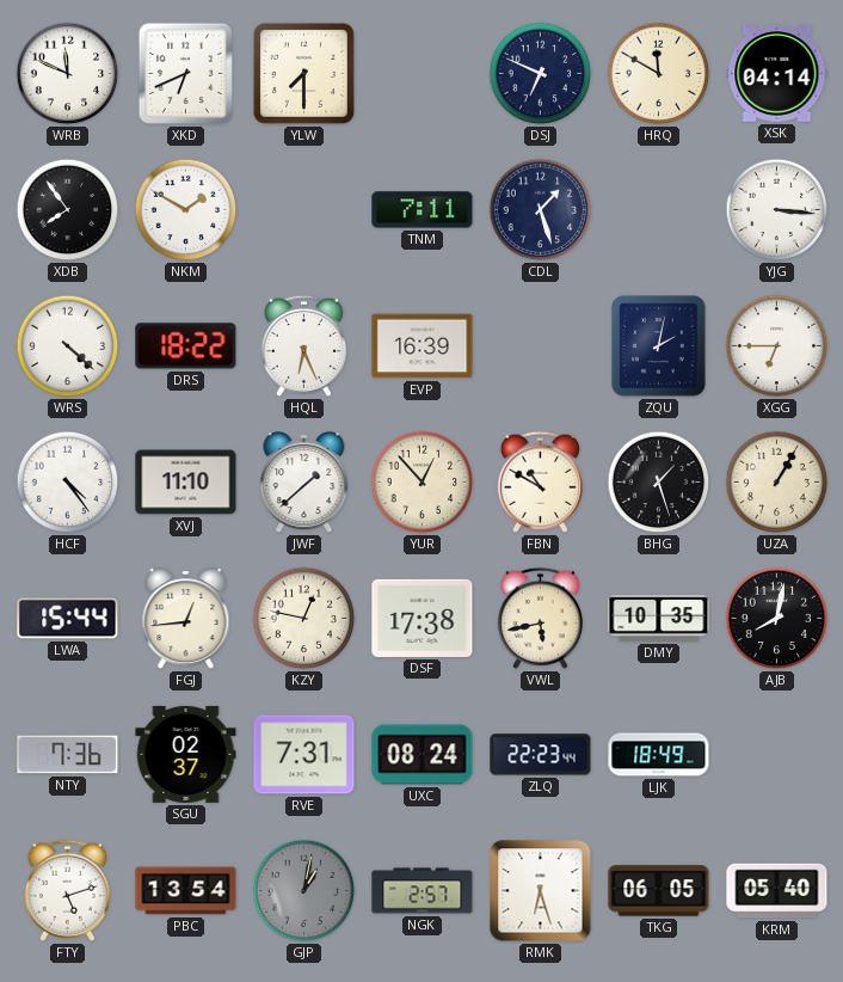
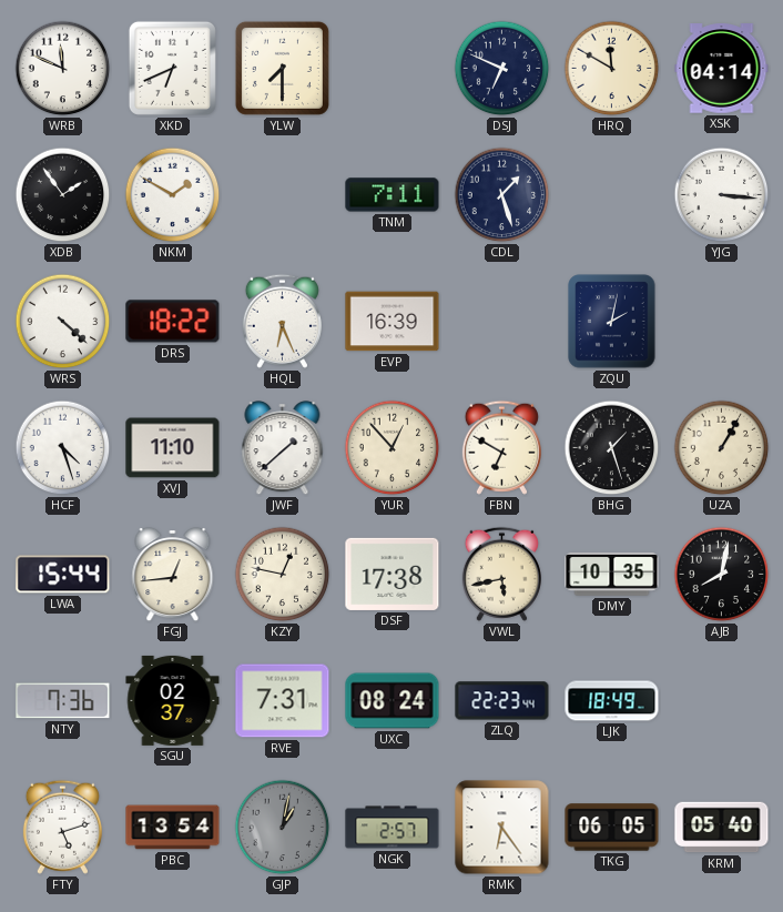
XDB: 7:54 -> 1:54 (63, 195)
XGG: 6:45 -> none (777, 346)
HCF: 4:24 -> 4:27 (63, 448)
FBN: 10:50 -> 6:50 (501, 447)
RMK: 6:27 -> 6:24 (502, 828)
